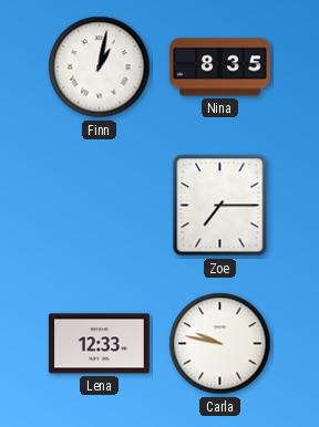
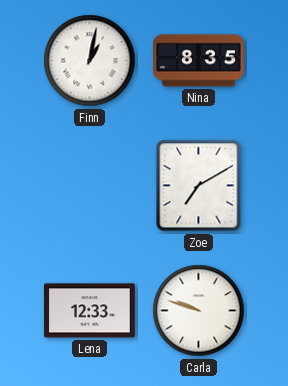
Zoe: 7:15 -> 7:10 (199, 186)
Carla: 9:47 -> 9:48 (199, 311)
